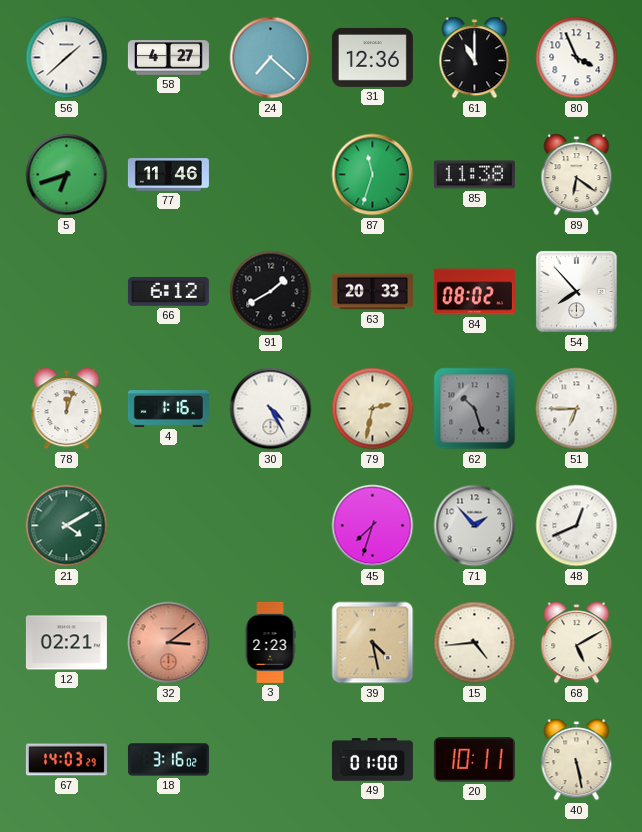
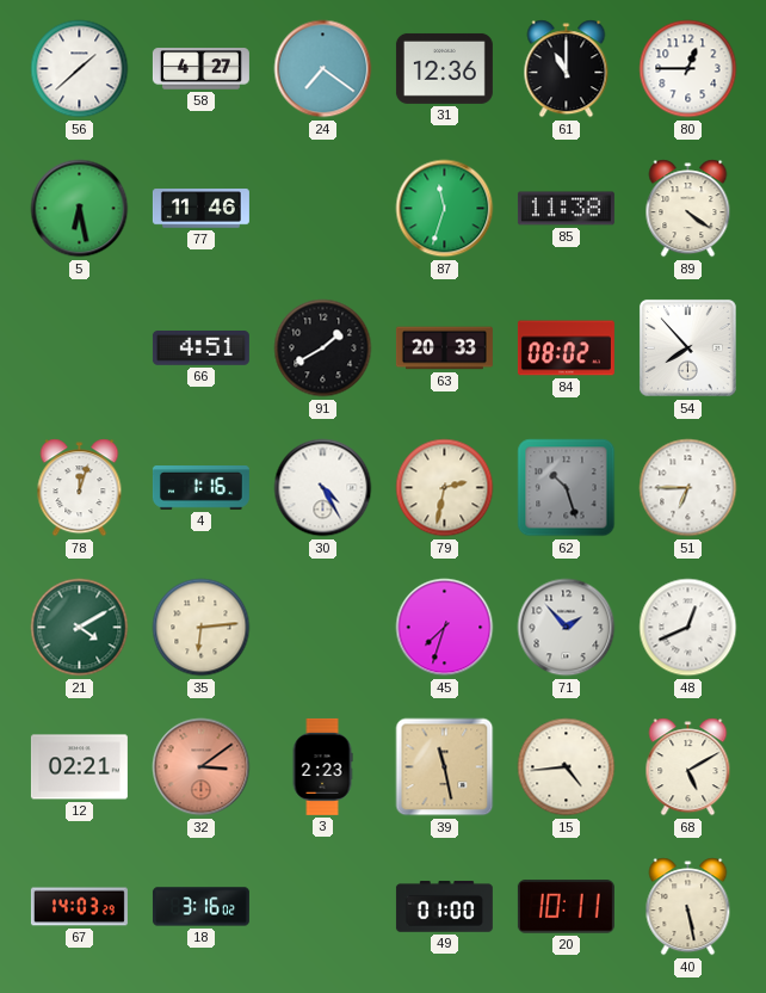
24: 7:22 -> 7:21 (323, 69)
80: 3:56 -> 12:45 (688, 69)
5: 6:42 -> 6:28 (80, 209)
89: 6:21 -> 4:21 (688, 209)
66: 6:12 -> 4:51 (200, 349)
35: none -> 6:14 (202, 628)
39: 4:28 -> 11:28 (445, 767)
